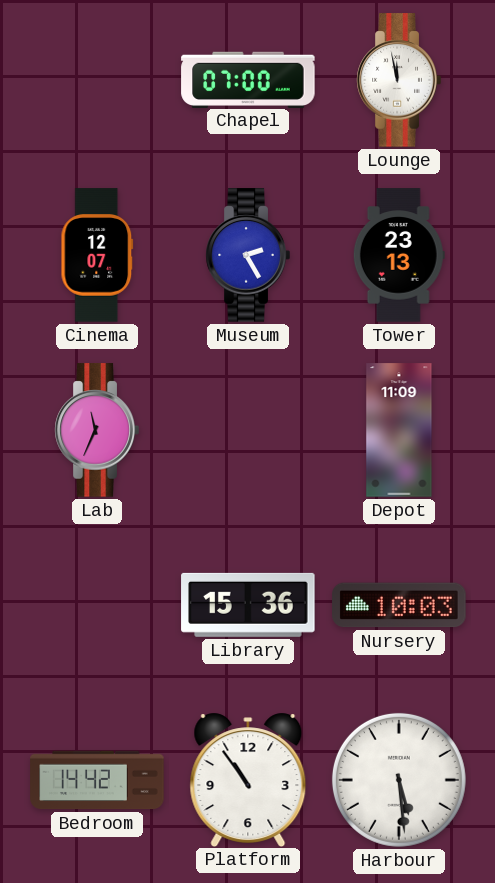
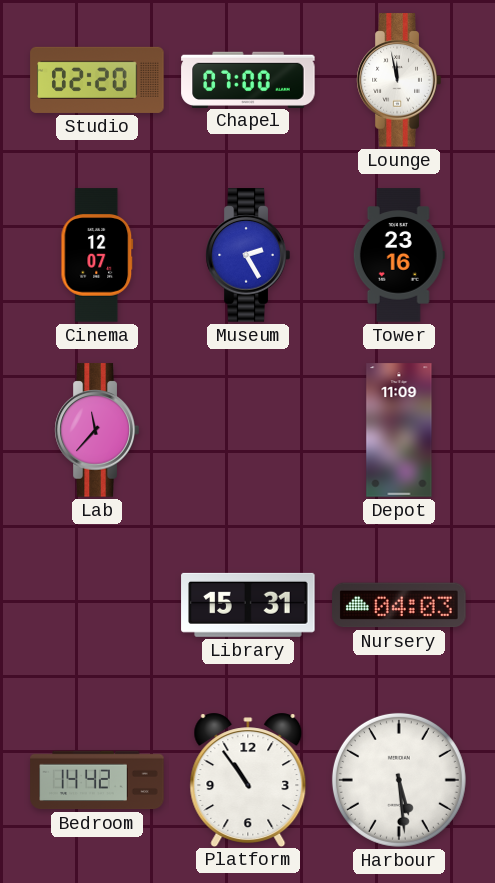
Studio: none -> 02:20 (97, 80)
Tower: 23:13 -> 23:16 (399, 255)
Lab: 11:34 -> 11:37 (97, 430)
Library: 15:36 -> 15:31 (248, 605)
Nursery: 10:03 -> 04:03 (399, 605)
